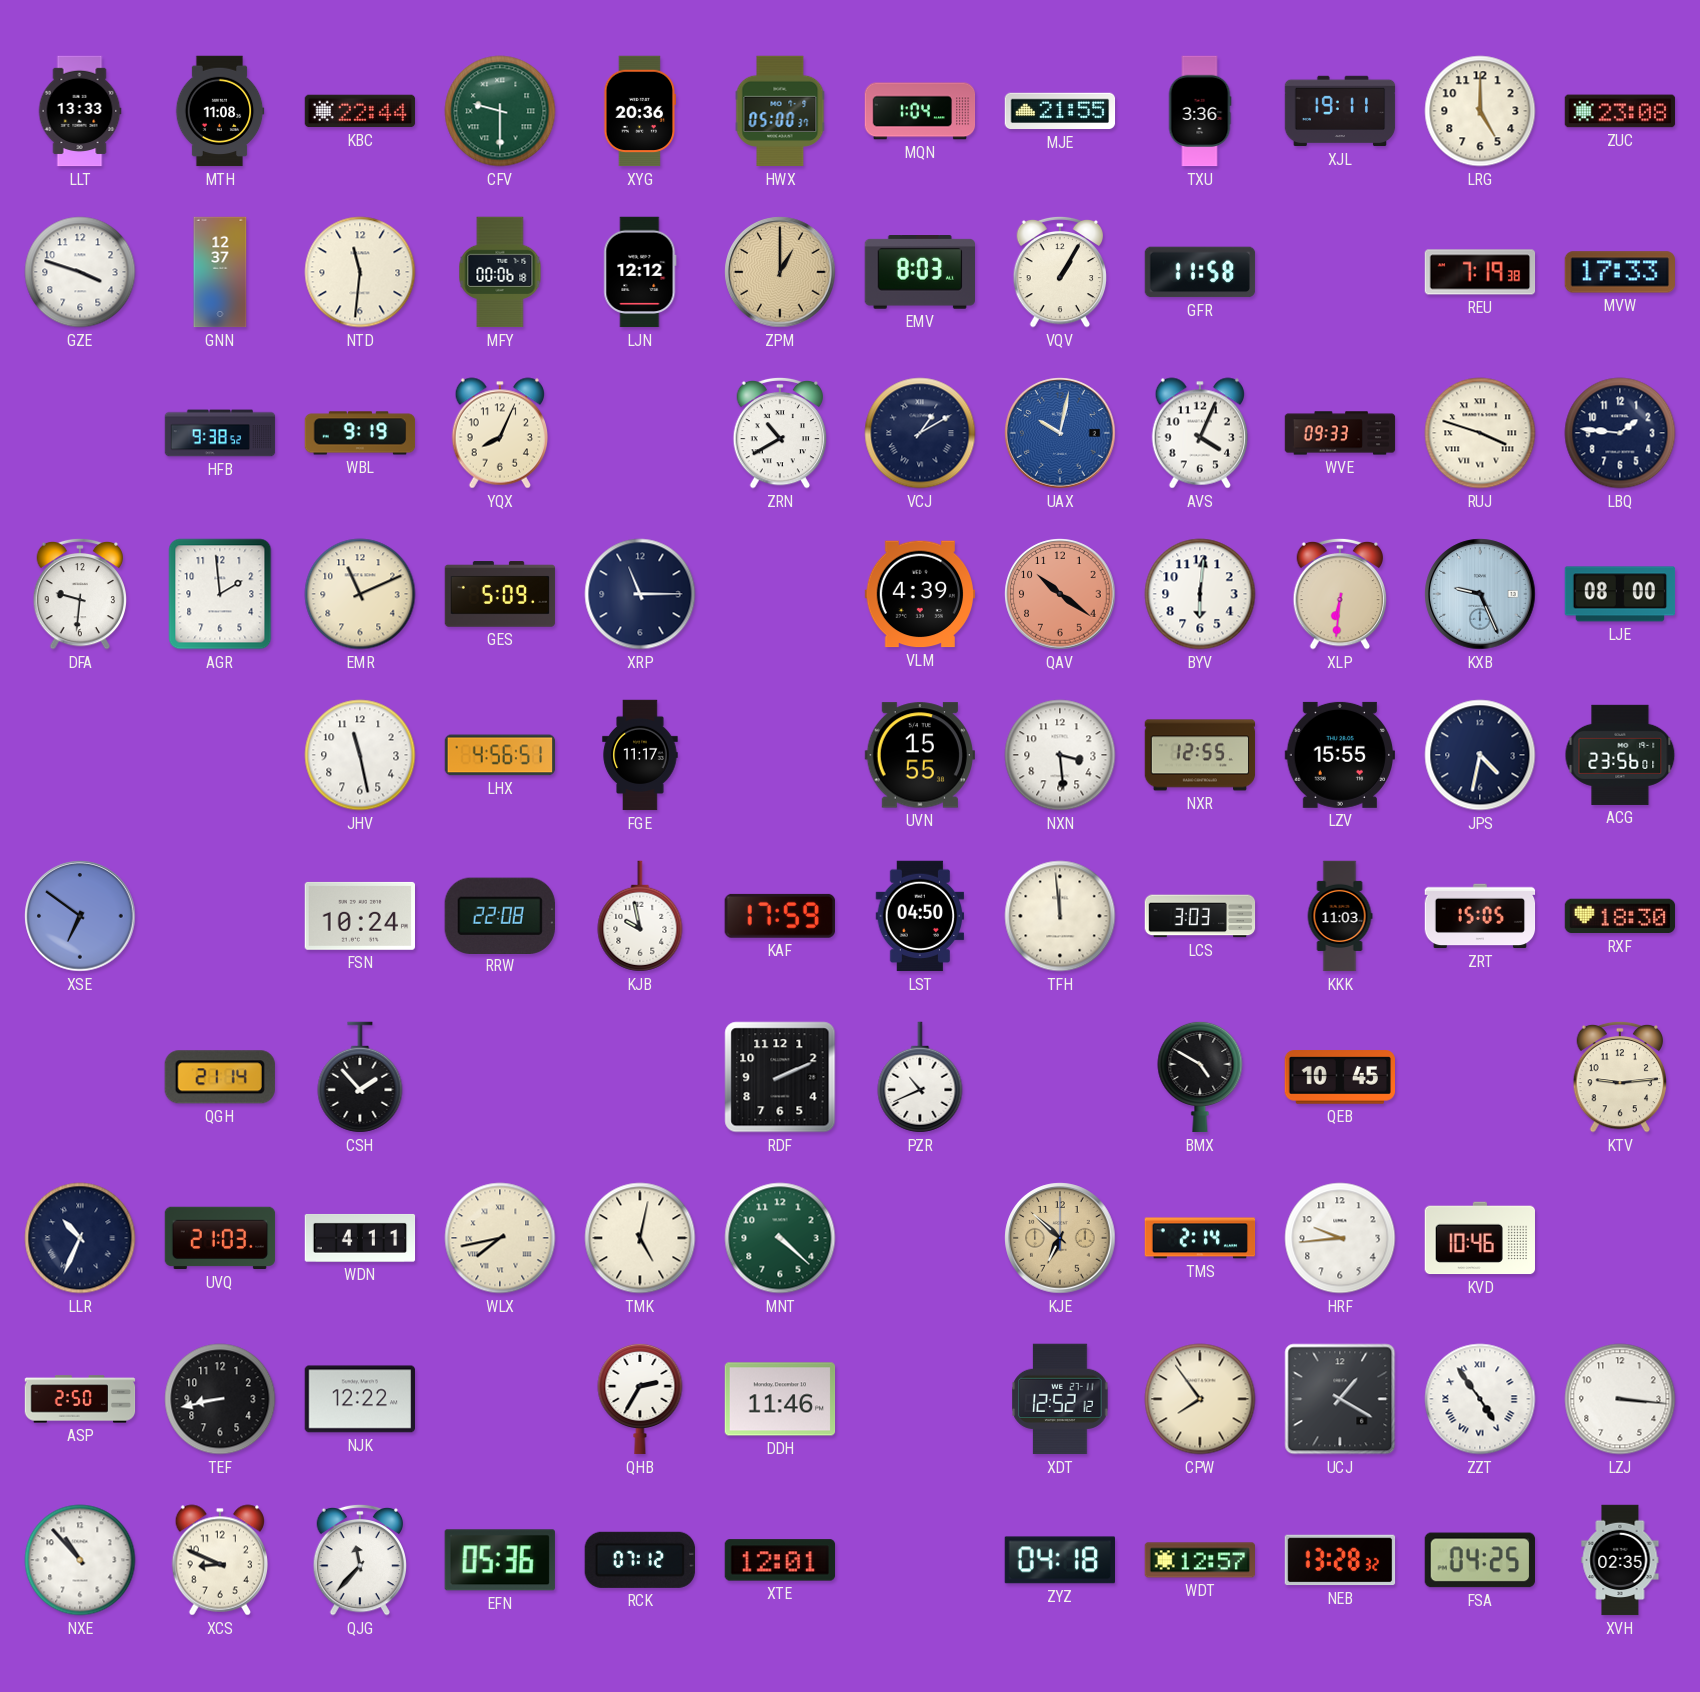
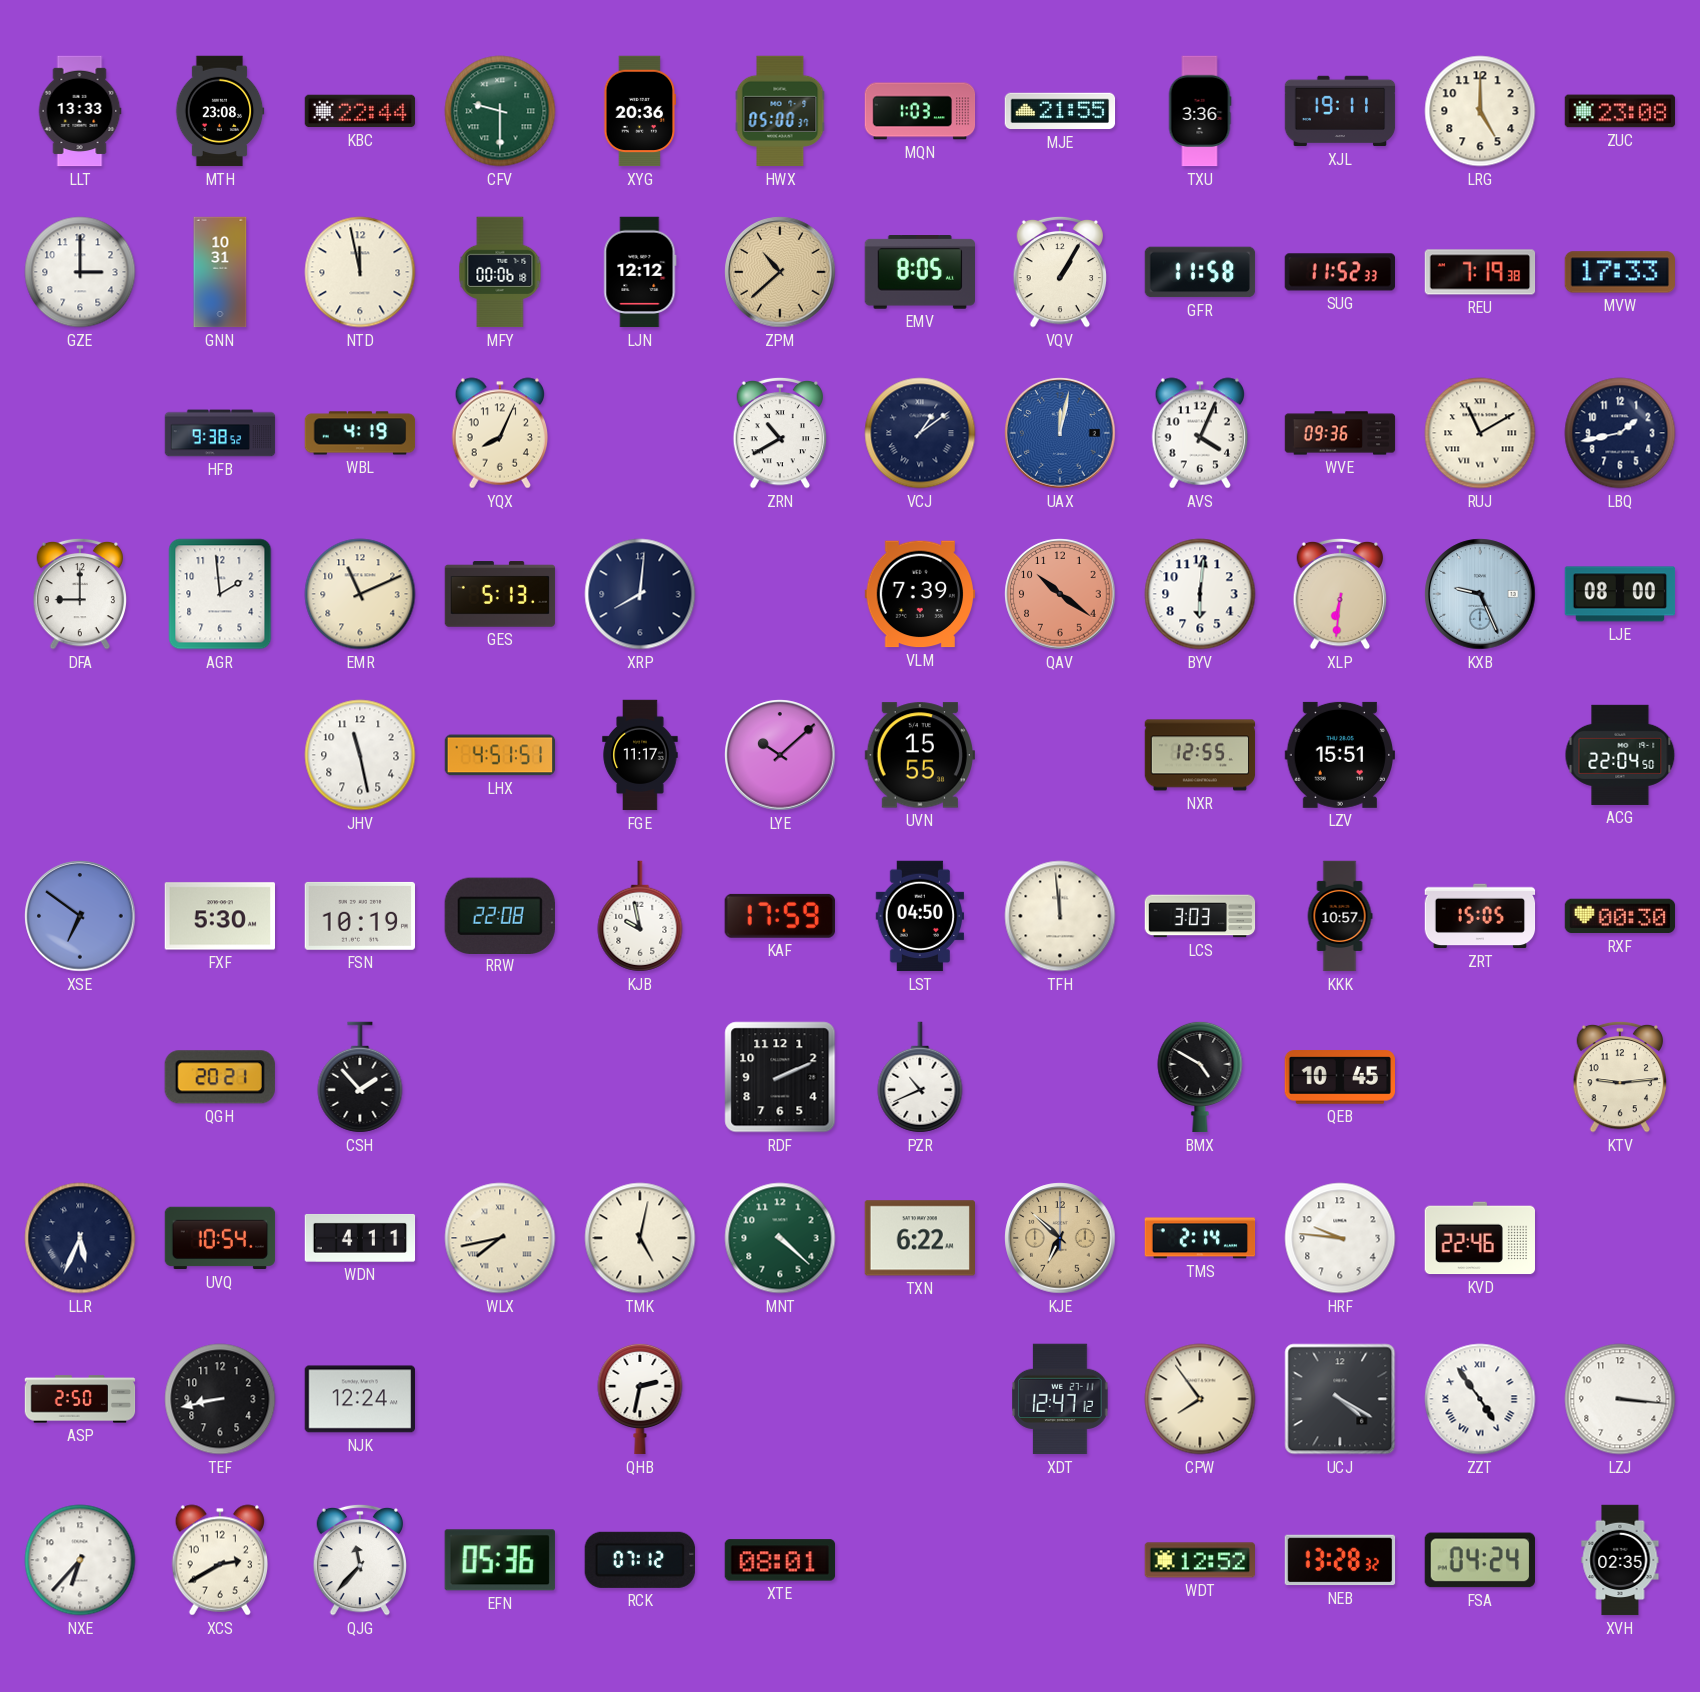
MTH: 11:08 -> 23:08 (220, 111)
MQN: 1:04 -> 1:03 (920, 111)
GZE: 3:48 -> 3:00 (80, 272)
GNN: 12:37 -> 10:31 (220, 272)
NTD: 11:31 -> 11:58 (360, 272)
ZPM: 1:00 -> 10:38 (780, 272)
EMV: 8:03 -> 8:05 (919, 273)
SUG: none -> 11:52 (1340, 272)
WBL: 9:19 -> 4:19 (360, 433)
VCJ: 1:10 -> 1:09 (920, 433)
UAX: 10:02 -> 12:02 (1060, 433)
WVE: 09:33 -> 09:36 (1340, 433)
RUJ: 3:48 -> 11:10 (1480, 433)
LBQ: 1:46 -> 1:43 (1620, 433)
DFA: 9:31 -> 9:00 (80, 594)
GES: 5:09 -> 5:13 (500, 594)
XRP: 11:15 -> 8:01 (640, 594)
VLM: 4:39 -> 7:39 (920, 594)
LHX: 4:56 -> 4:51 (500, 755)
LYE: none -> 10:08 (780, 755)
NXN: 3:29 -> none (1060, 755)
LZV: 15:55 -> 15:51 (1339, 755)
JPS: 4:32 -> none (1480, 755)
ACG: 23:56 -> 22:04 (1620, 755)
FXF: none -> 5:30 (219, 916)
FSN: 10:24 -> 10:19 (359, 916)
KKK: 11:03 -> 10:57 (1340, 916)
RXF: 18:30 -> 00:30 (1620, 916)
QGH: 21:14 -> 20:21 (220, 1077)
LLR: 10:34 -> 5:34 (80, 1238)
UVQ: 21:03 -> 10:54 (220, 1238)
TXN: none -> 6:22 (919, 1238)
HRF: 9:44 -> 9:46 (1340, 1238)
KVD: 10:46 -> 22:46 (1479, 1238)
NJK: 12:22 -> 12:24 (359, 1399)
QHB: 2:35 -> 2:32 (640, 1399)
DDH: 11:46 -> none (780, 1399)
XDT: 12:52 -> 12:47 (1060, 1399)
UCJ: 1:20 -> 4:20 (1340, 1399)
NXE: 10:53 -> 6:37 (80, 1560)
XCS: 8:49 -> 2:40 (219, 1560)
XTE: 12:01 -> 08:01 (780, 1560)
ZYZ: 04:18 -> none (1059, 1560)
WDT: 12:57 -> 12:52 (1200, 1560)
FSA: 04:25 -> 04:24 (1479, 1560)
